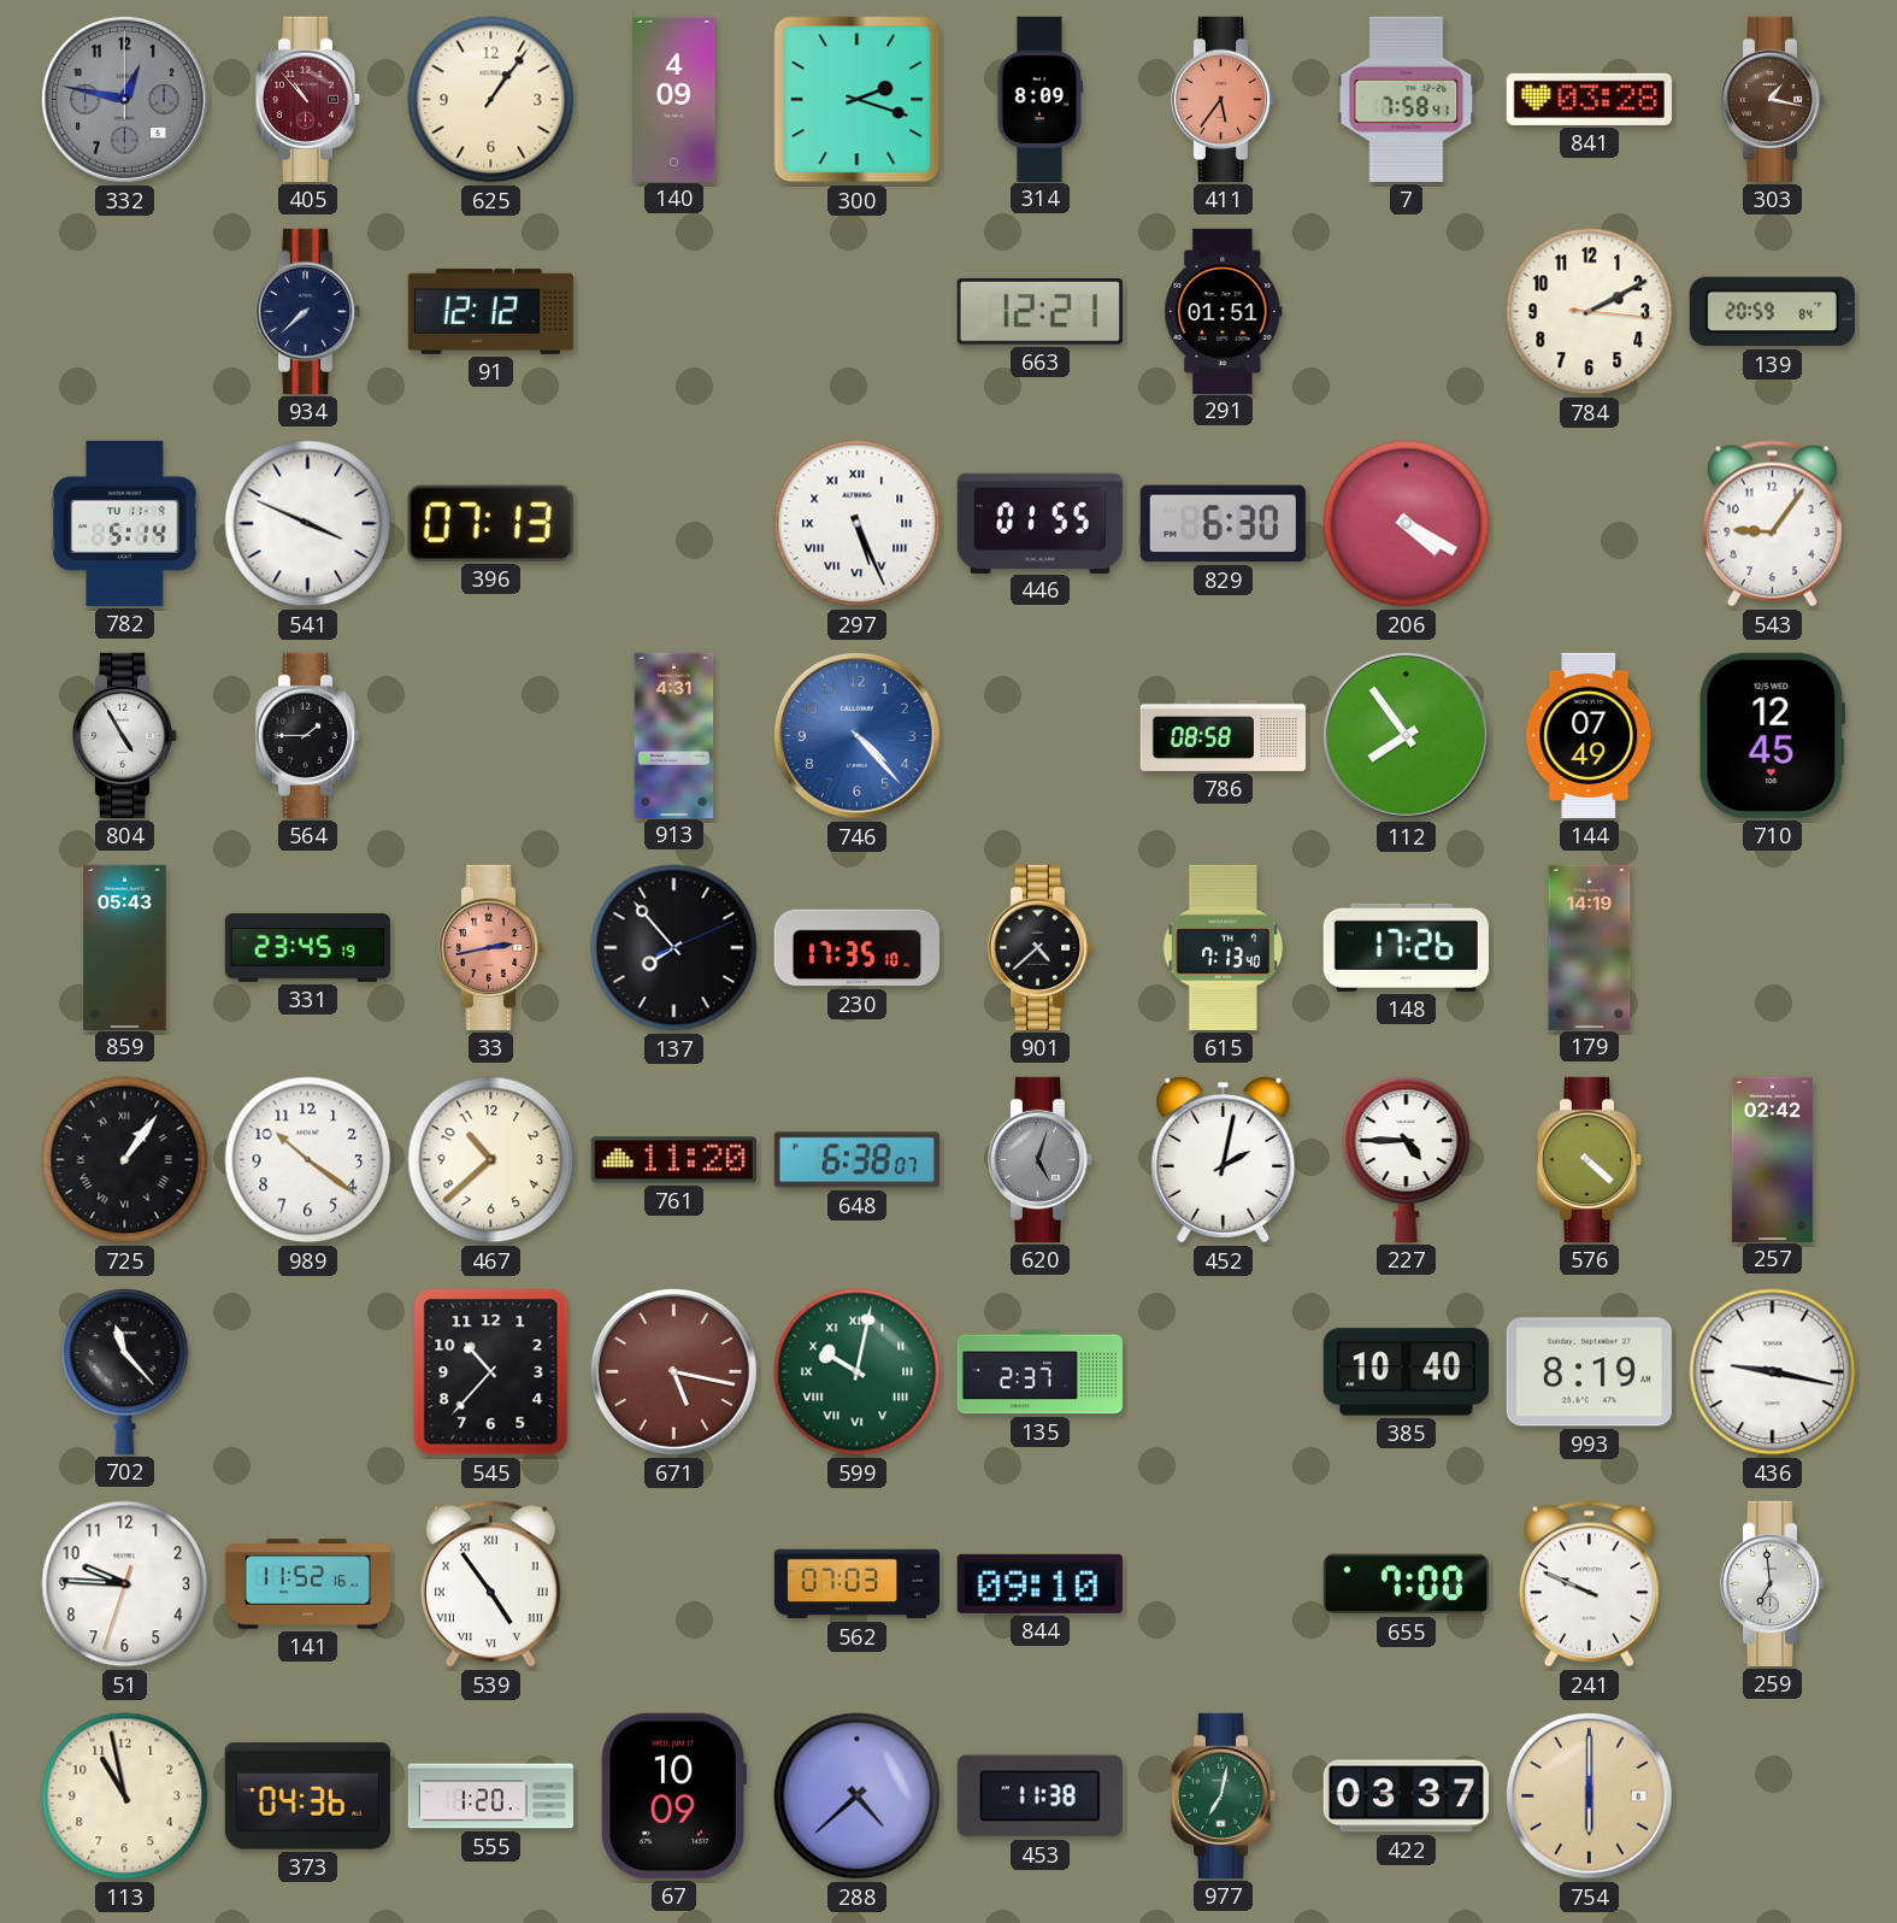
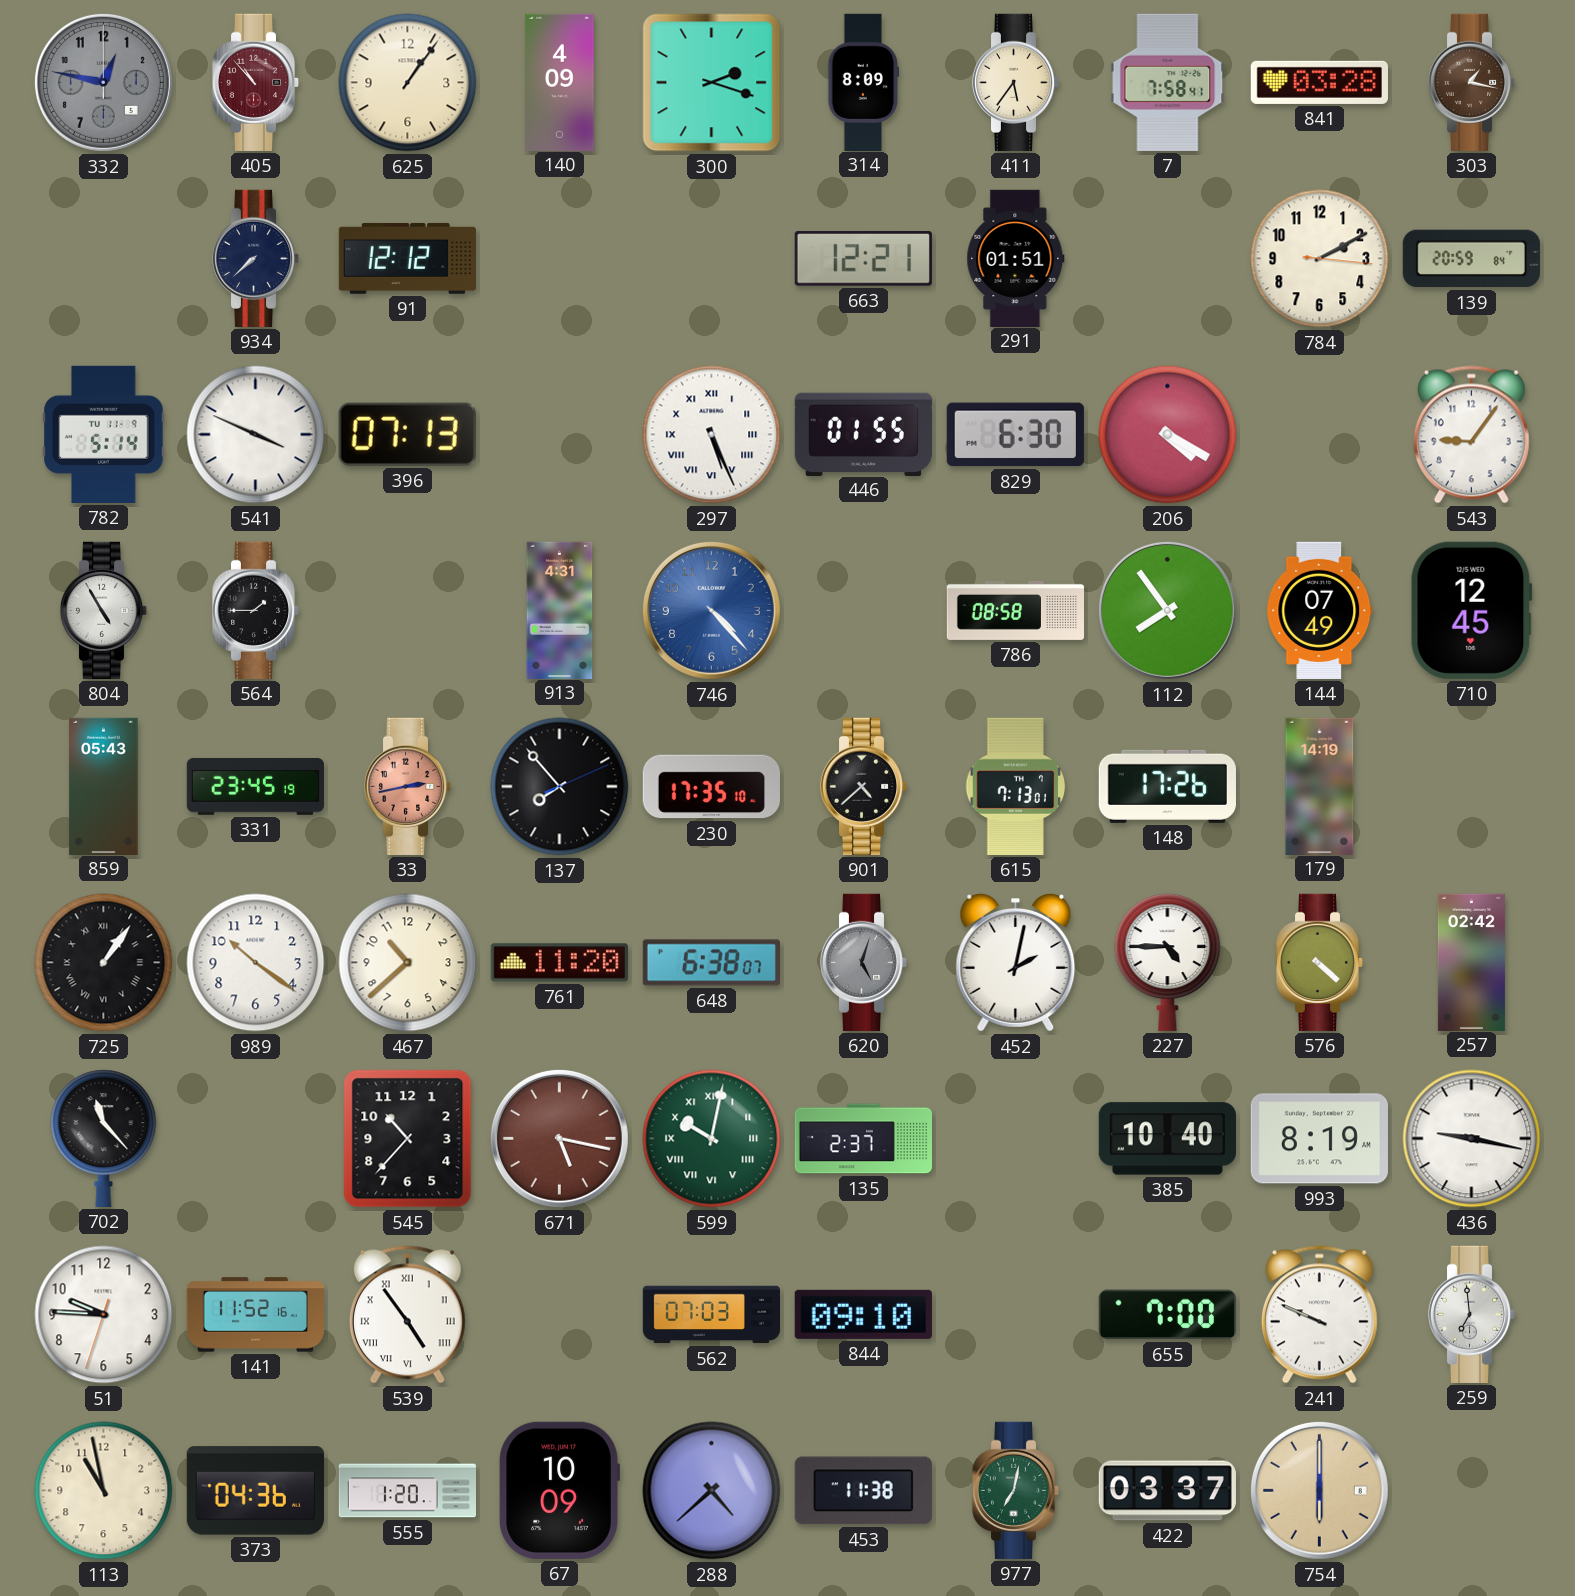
411 dial: salmon -> cream (1016, 82)
615: 7:13:40 -> 7:13:01 (1016, 786)
